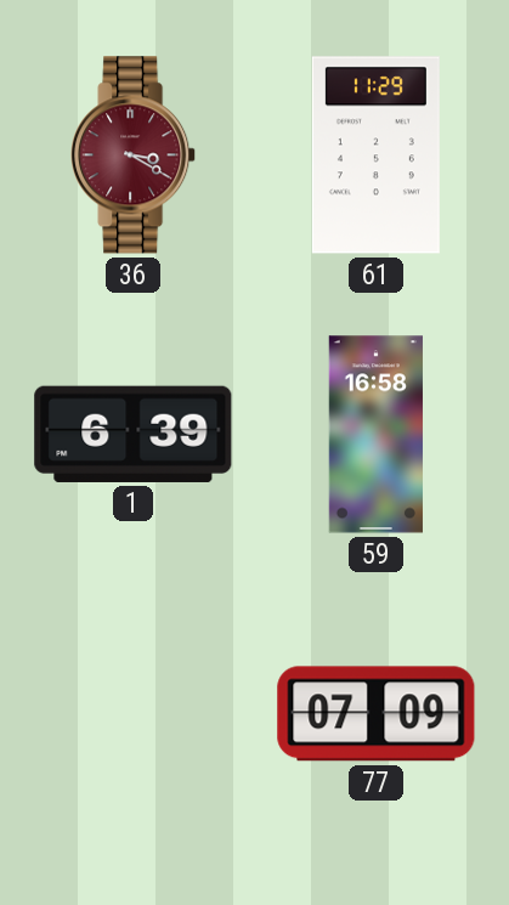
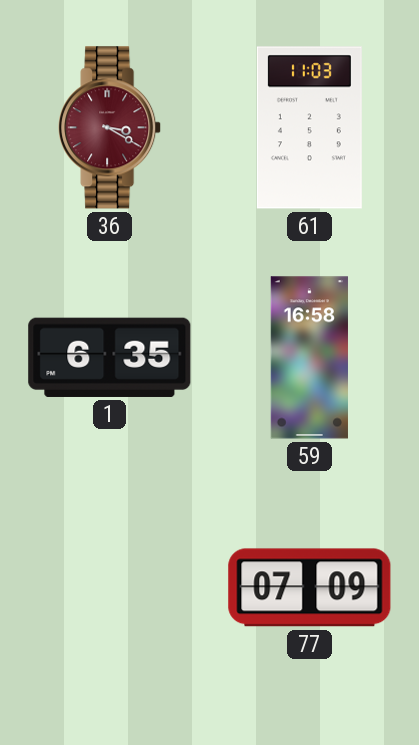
61: 11:29 -> 11:03 (309, 128)
1: 6:39 -> 6:35 (110, 357)
